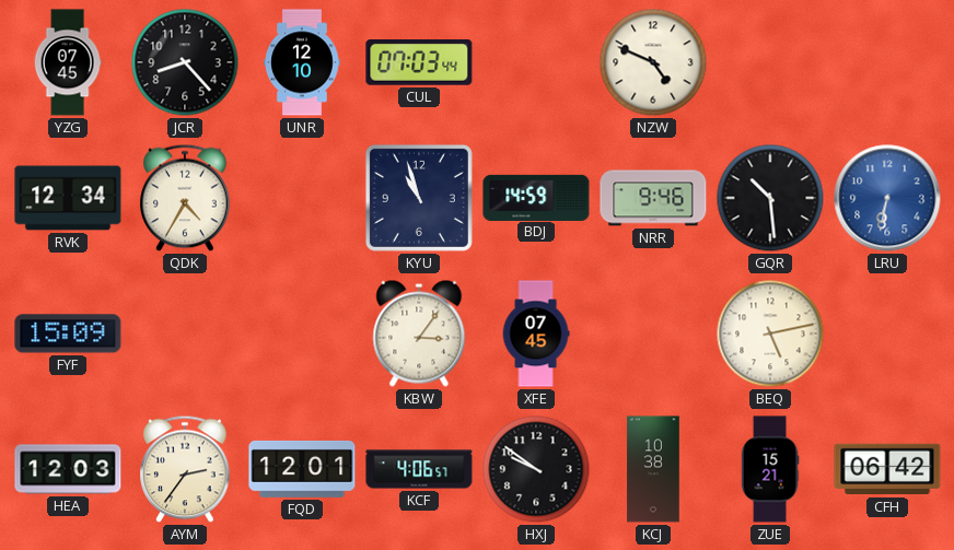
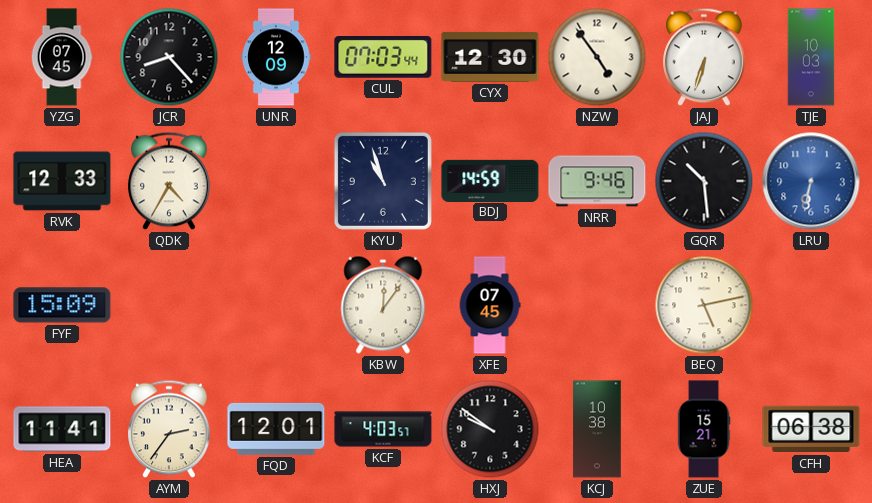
UNR: 12:10 -> 12:09 (276, 57)
CYX: none -> 12:30 (490, 57)
NZW: 4:49 -> 4:54 (597, 57)
JAJ: none -> 6:33 (704, 57)
TJE: none -> 10:03 (811, 57)
RVK: 12:34 -> 12:33 (62, 181)
KBW: 3:06 -> 12:06 (383, 305)
HEA: 12:03 -> 11:41 (62, 429)
KCF: 4:06 -> 4:03 (383, 429)
CFH: 06:42 -> 06:38 (811, 429)
